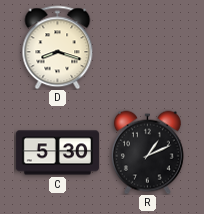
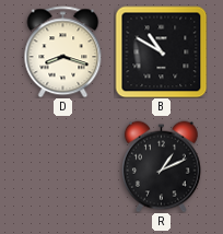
B: none -> 10:50 (161, 51)
C: 5:30 -> none (57, 153)
